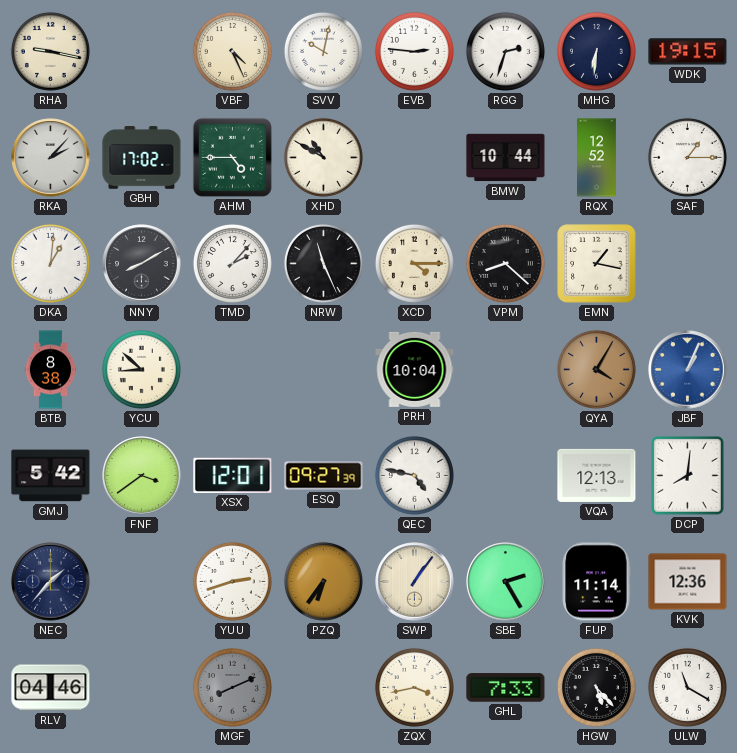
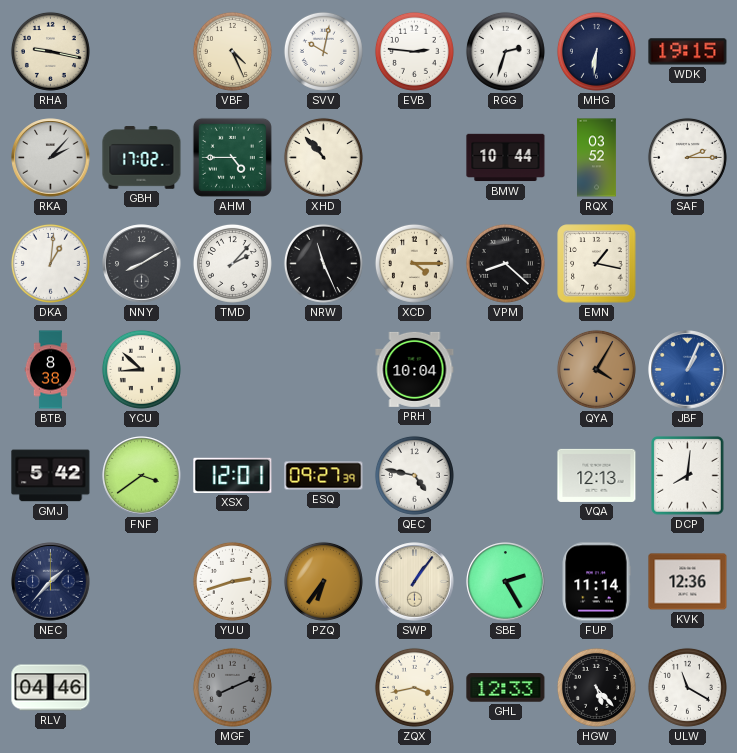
XHD: 10:50 -> 10:53 (323, 157)
RQX: 12:52 -> 03:52 (597, 158)
SAF: 1:15 -> 2:15 (687, 157)
GHL: 7:33 -> 12:33 (506, 688)
